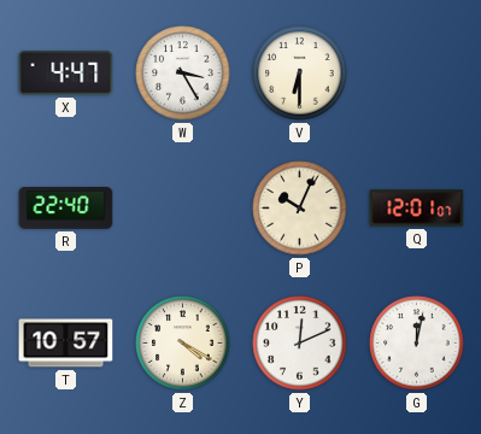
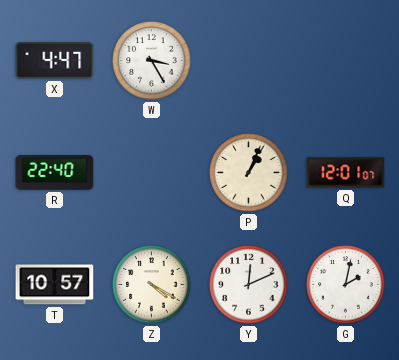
V: 6:30 -> none (300, 74)
P: 10:04 -> 1:04 (249, 173)
G: 12:02 -> 2:02 (346, 285)
